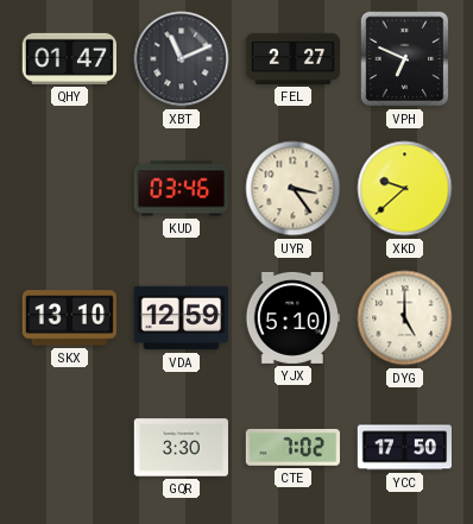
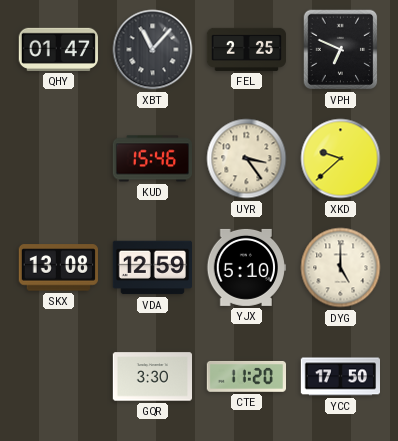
XBT: 11:11 -> 11:07 (153, 50)
FEL: 2:27 -> 2:25 (247, 49)
KUD: 03:46 -> 15:46 (152, 159)
SKX: 13:10 -> 13:08 (58, 268)
CTE: 7:02 -> 11:20 (246, 376)
